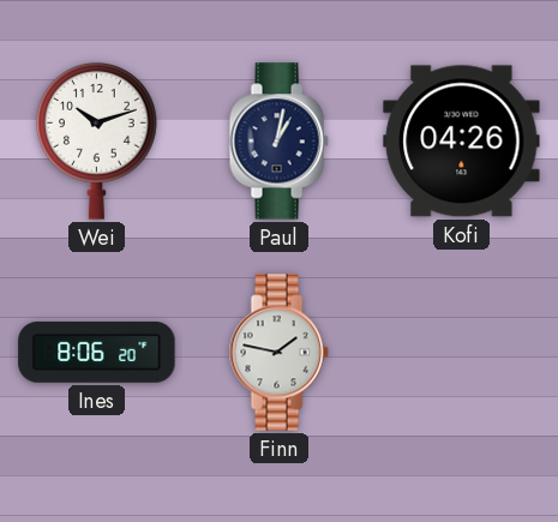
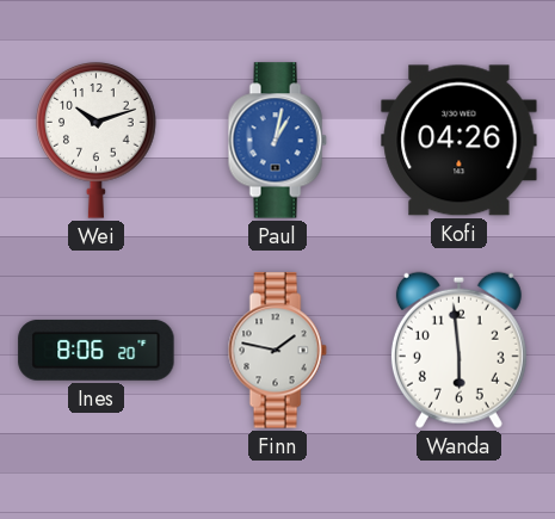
Paul dial: navy -> blue (277, 141)
Wanda: none -> 5:59 (458, 350)
